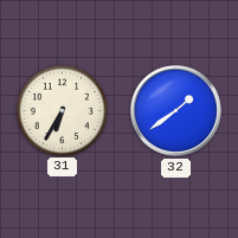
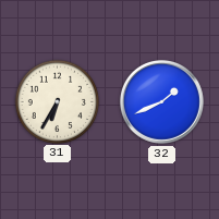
32: 1:39 -> 1:41 (161, 101)
